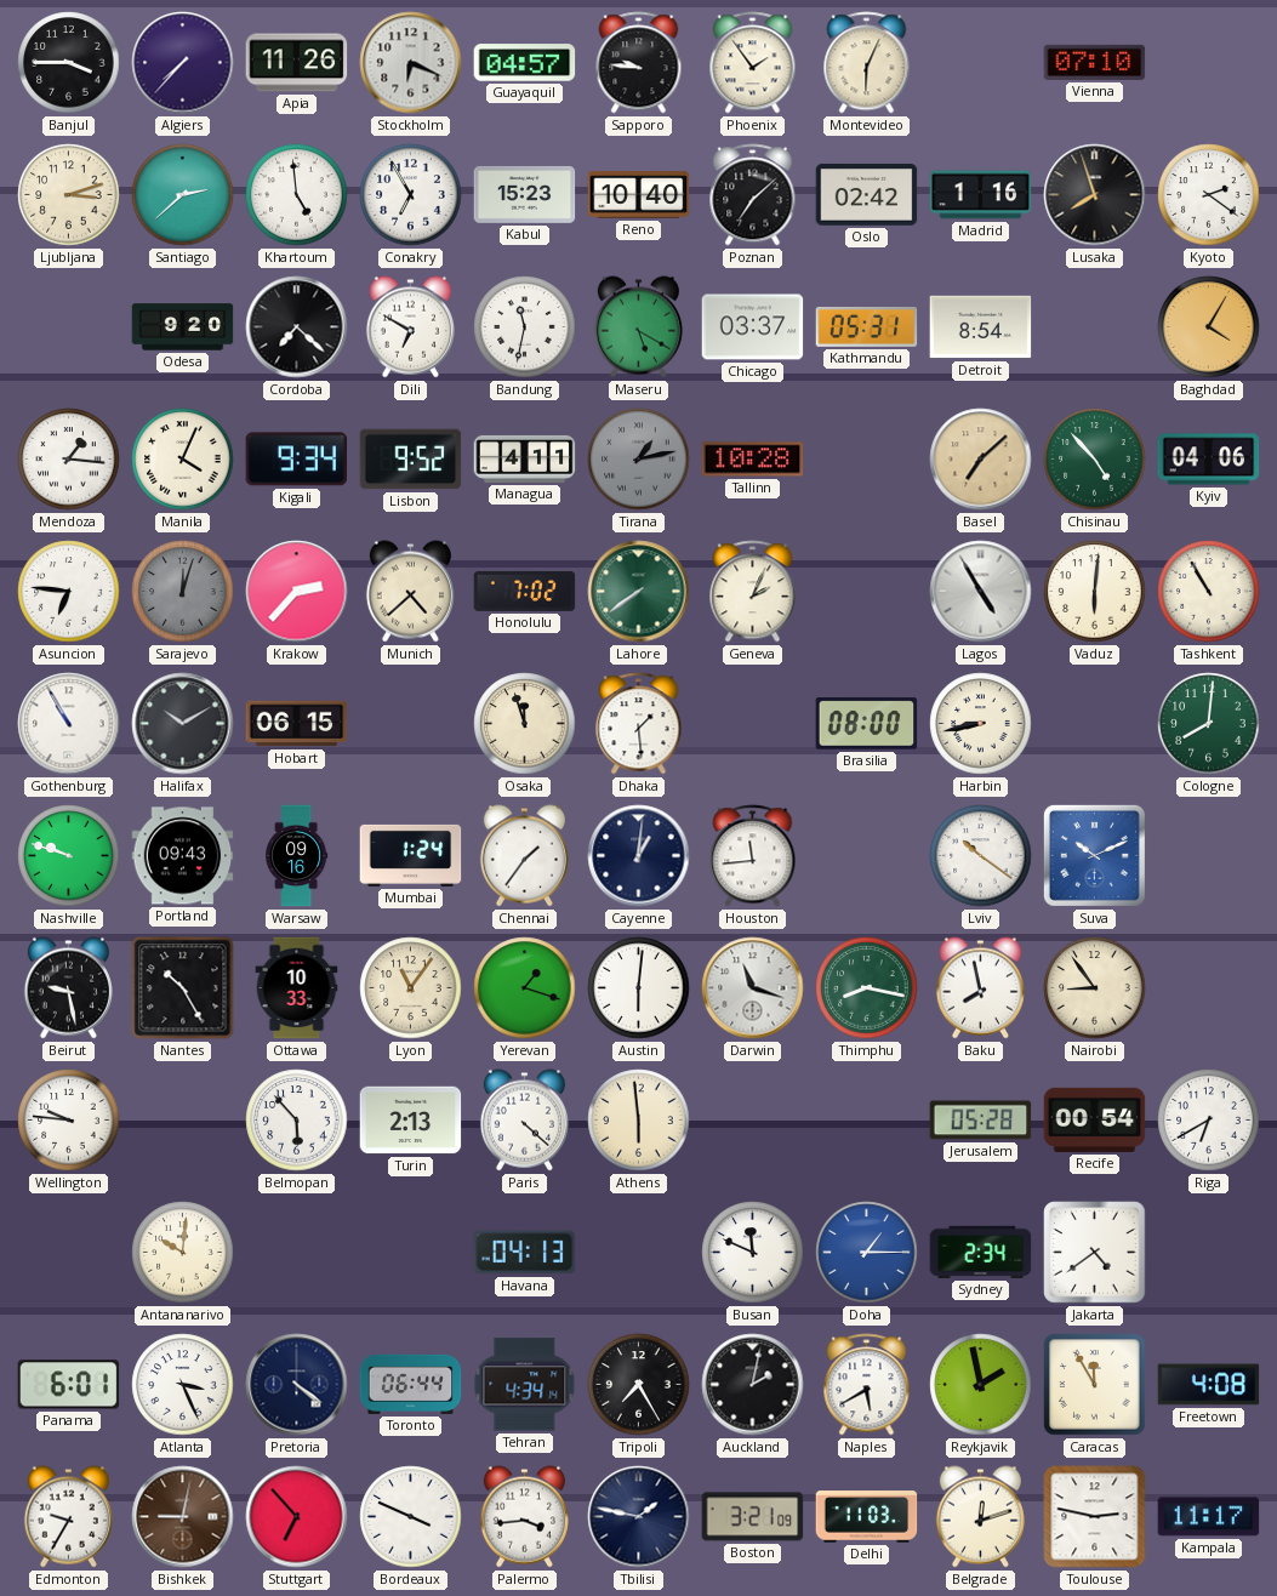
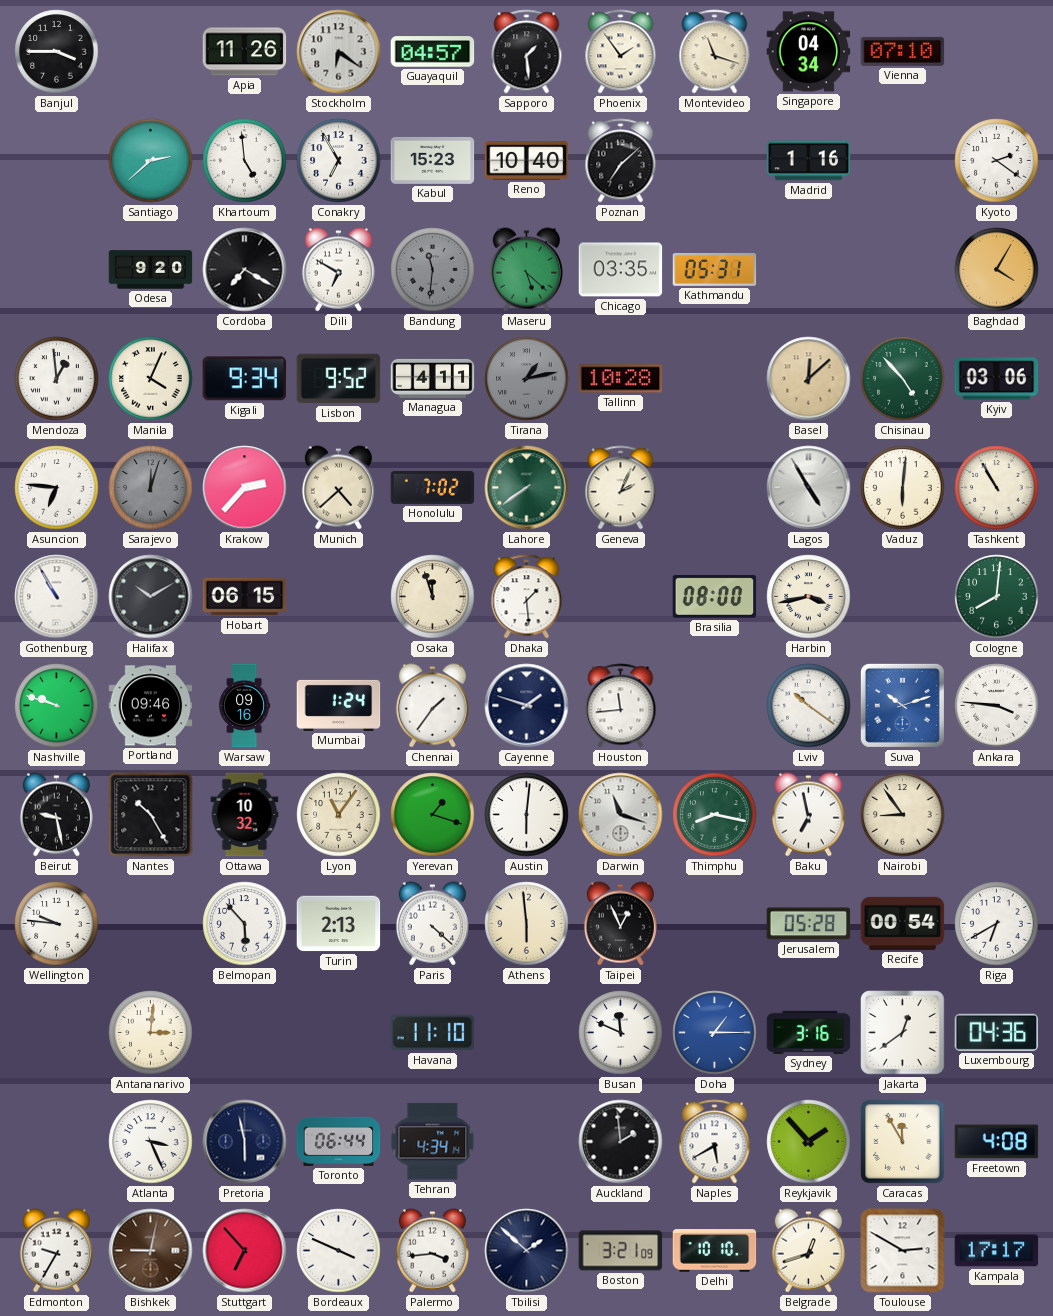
Algiers: 7:37 -> none (183, 63)
Stockholm: 6:19 -> 6:21 (339, 52)
Sapporo: 9:46 -> 1:29 (527, 52)
Montevideo: 6:04 -> 11:18 (715, 52)
Singapore: none -> 04:34 (809, 52)
Ljubljana: 3:12 -> none (69, 195)
Oslo: 02:42 -> none (867, 195)
Lusaka: 7:57 -> none (1095, 195)
Cordoba: 7:22 -> 7:20 (245, 270)
Bandung: 11:32 -> 11:31 (433, 270)
Bandung dial: white -> grey (433, 270)
Maseru: 5:20 -> 5:22 (526, 270)
Chicago: 03:37 -> 03:35 (621, 270)
Detroit: 8:54 -> none (981, 327)
Mendoza: 1:16 -> 12:59 (57, 379)
Basel: 7:08 -> 12:08 (809, 379)
Kyiv: 04:06 -> 03:06 (997, 379)
Harbin: 8:43 -> 3:43 (809, 597)
Portland: 09:43 -> 09:46 (151, 706)
Cayenne: 1:01 -> 1:48 (527, 706)
Suva: 10:11 -> 10:12 (902, 705)
Ankara: none -> 3:46 (997, 706)
Ottawa: 10:33 -> 10:32 (245, 815)
Baku: 7:58 -> 6:58 (808, 815)
Taipei: none -> 12:56 (620, 924)
Antananarivo: 10:01 -> 3:01 (151, 1033)
Havana: 04:13 -> 11:10 (433, 1033)
Sydney: 2:34 -> 3:16 (809, 1032)
Jakarta: 4:39 -> 12:39 (903, 1033)
Luxembourg: none -> 04:36 (997, 1032)
Panama: 6:01 -> none (69, 1385)
Pretoria: 4:21 -> 5:58 (245, 1142)
Tripoli: 7:25 -> none (639, 1385)
Auckland: 2:02 -> 1:59 (621, 1142)
Reykjavik: 1:58 -> 1:53 (809, 1142)
Tbilisi: 1:47 -> 1:52 (527, 1251)
Delhi: 11:03 -> 10:10 (715, 1251)
Belgrade: 12:12 -> 12:42 (808, 1251)
Toulouse: 2:47 -> 2:50 (903, 1251)
Kampala: 11:17 -> 17:17 (997, 1251)
